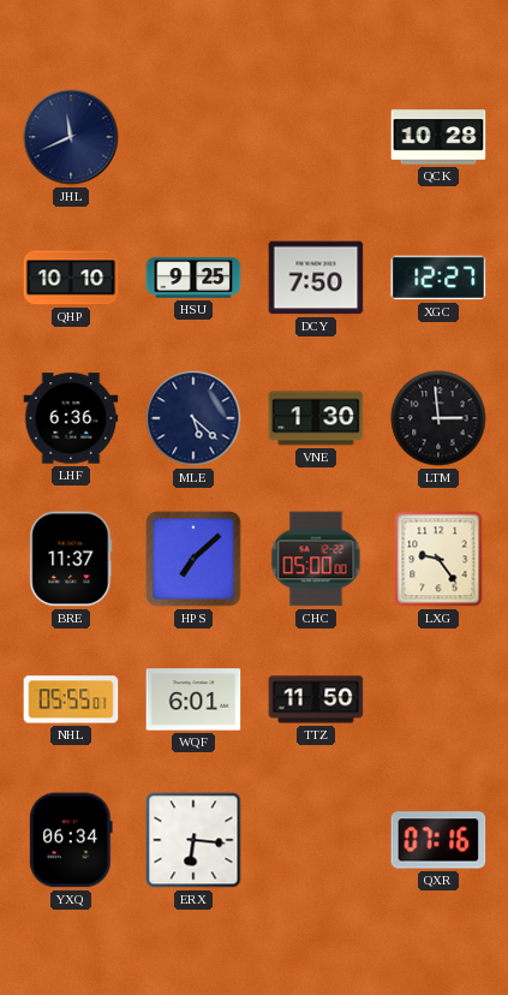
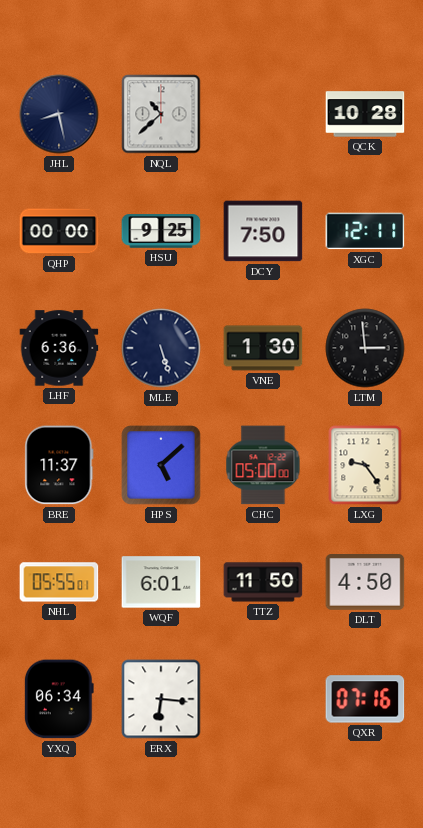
JHL: 11:41 -> 8:28 (59, 114)
NQL: none -> 10:38 (161, 114)
QHP: 10:10 -> 00:00 (59, 231)
XGC: 12:27 -> 12:11 (365, 231)
MLE: 5:22 -> 5:27 (161, 348)
HPS: 7:08 -> 5:08 (161, 465)
DLT: none -> 4:50 (365, 583)
